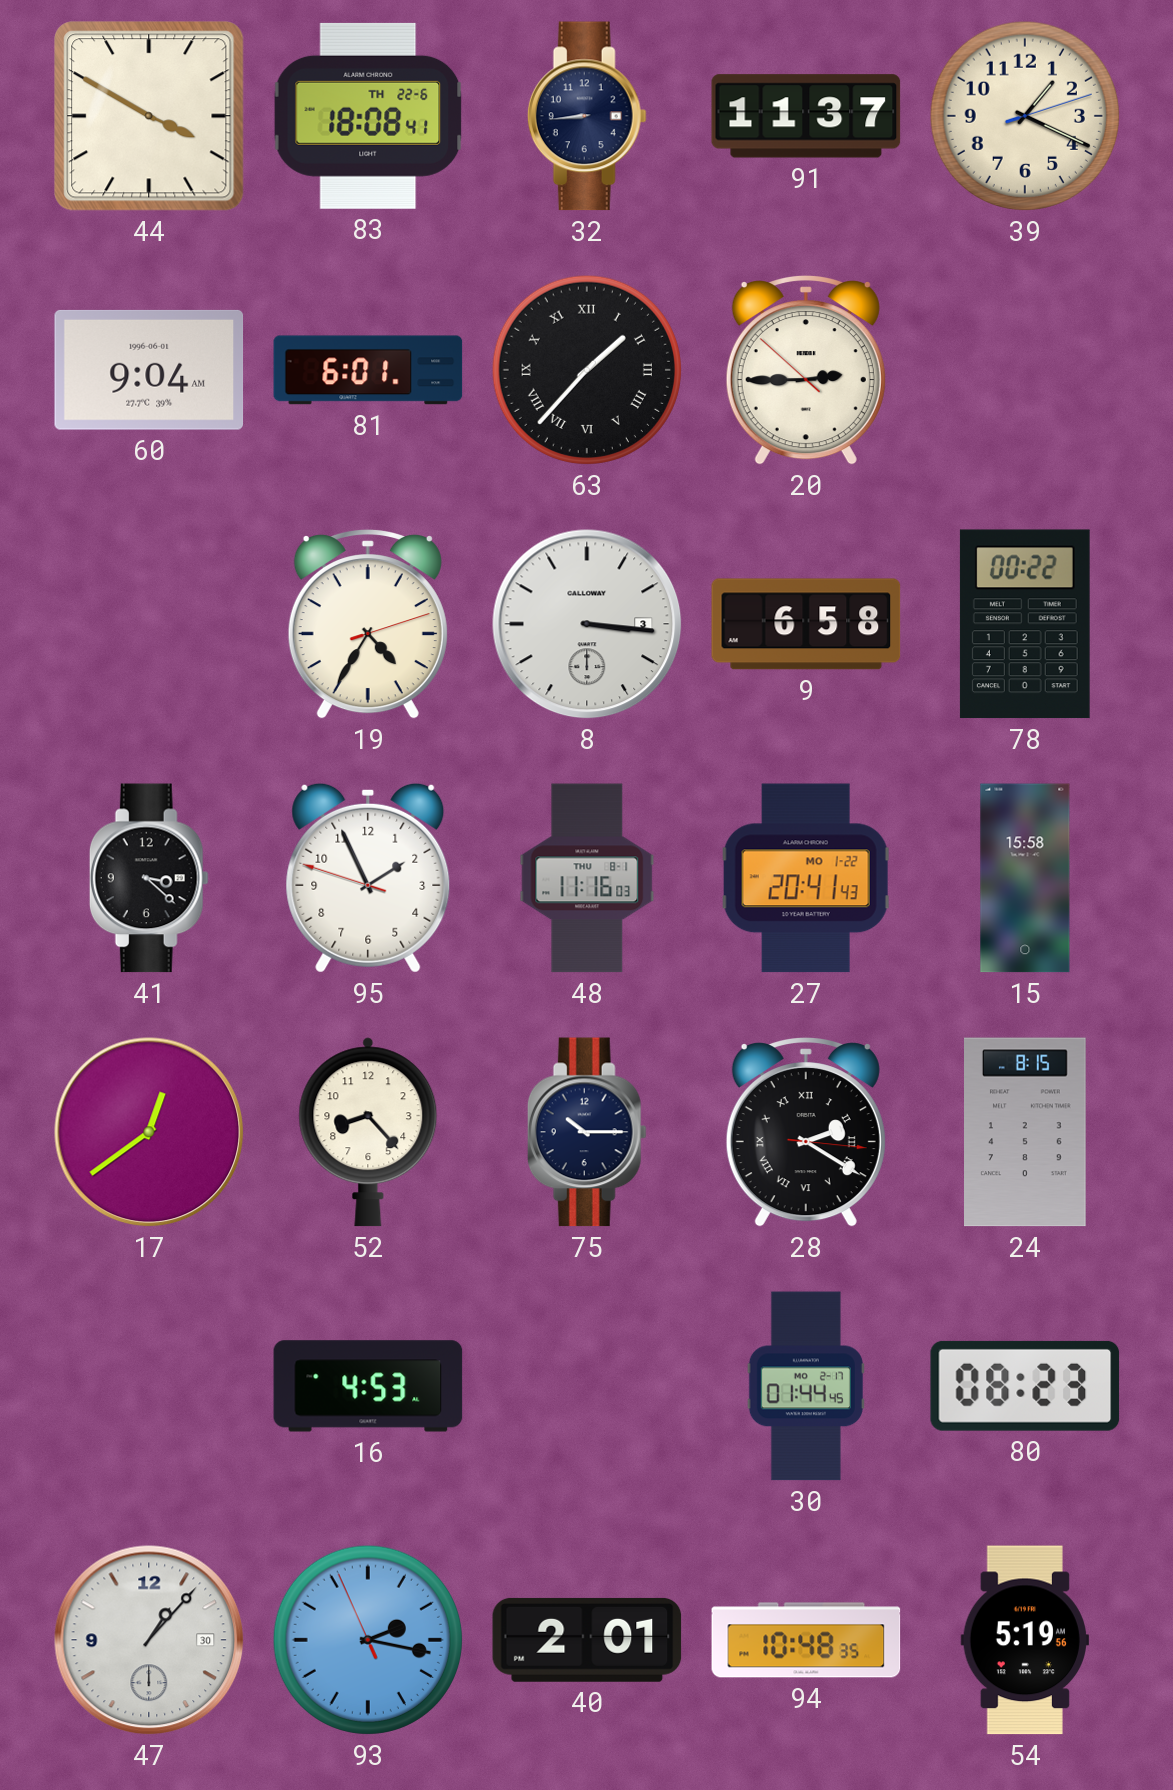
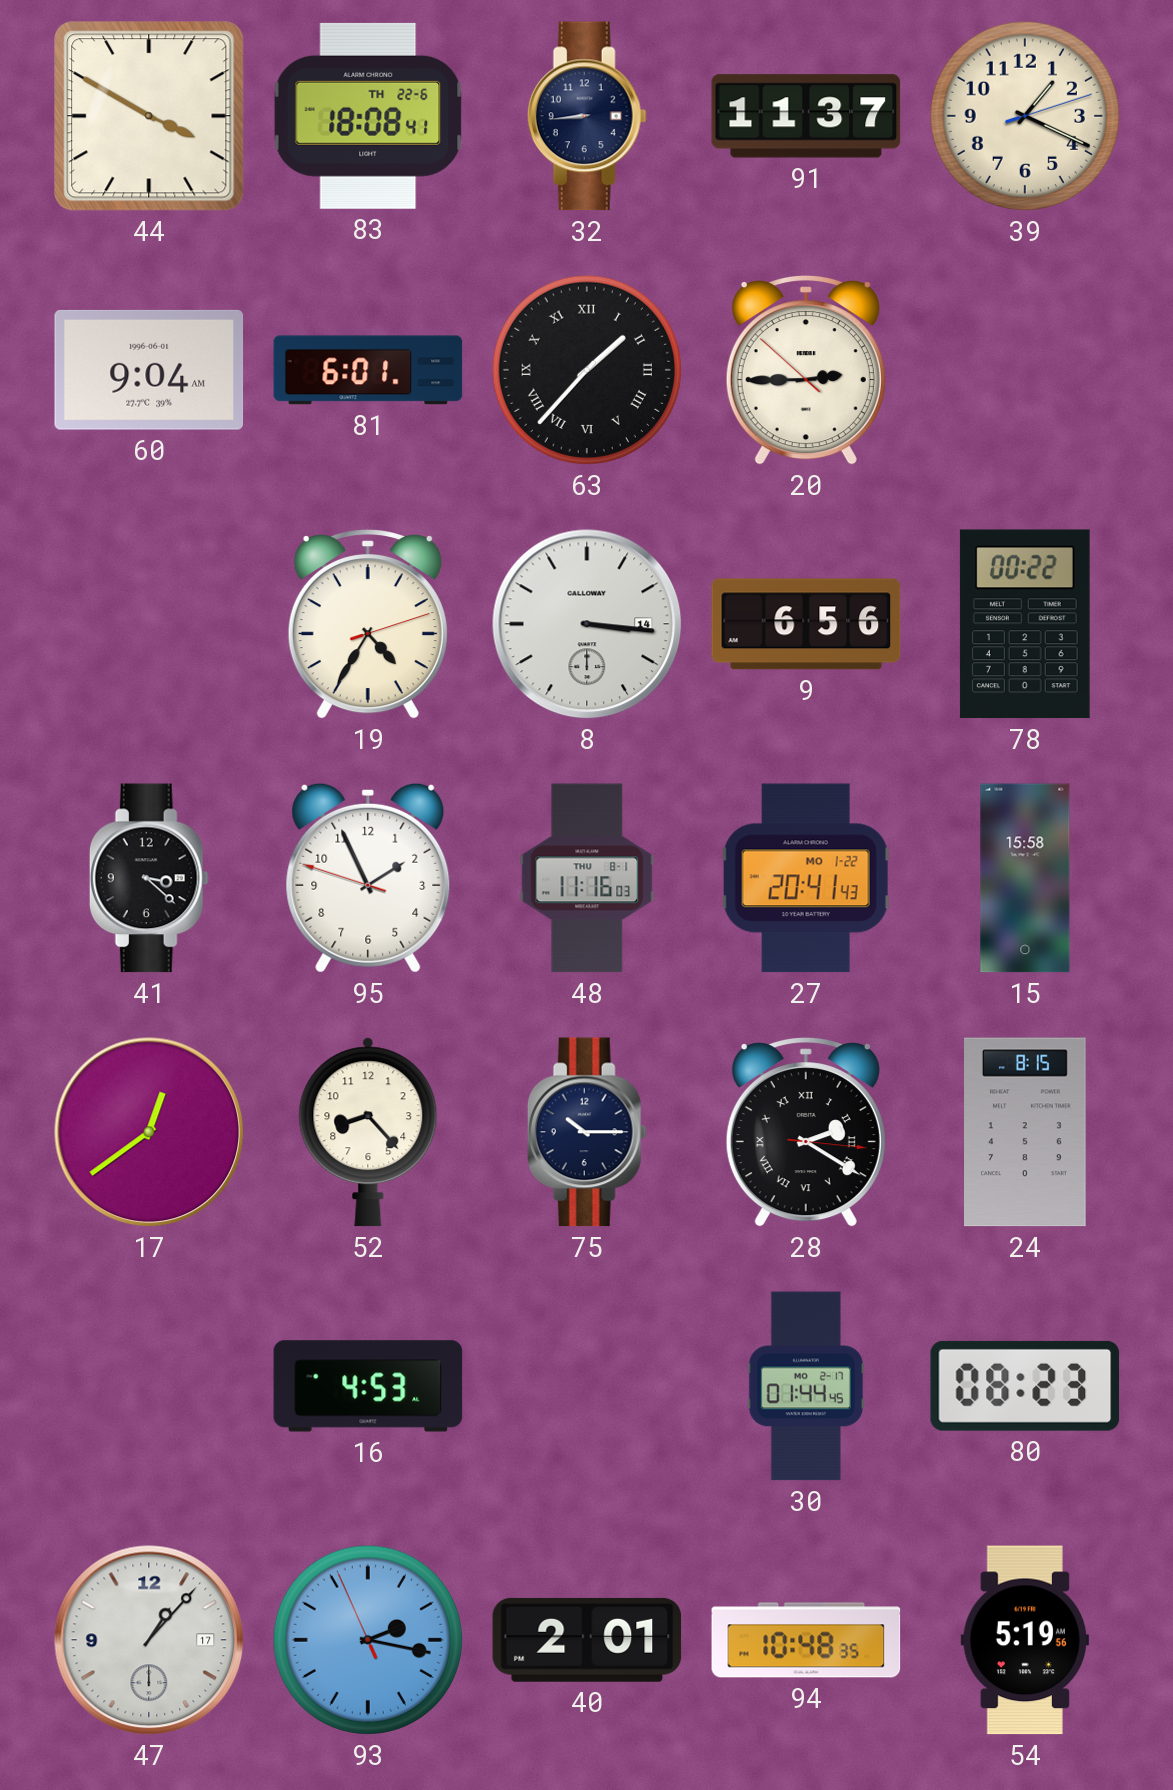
8 date: 3 -> 14 (587, 624)
9: 6:58 -> 6:56 (806, 624)
47 date: 30 -> 17 (149, 1640)
